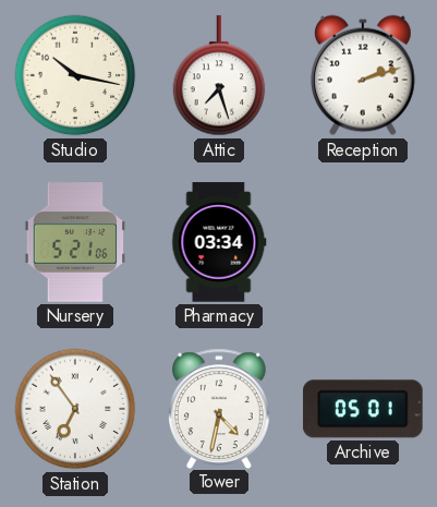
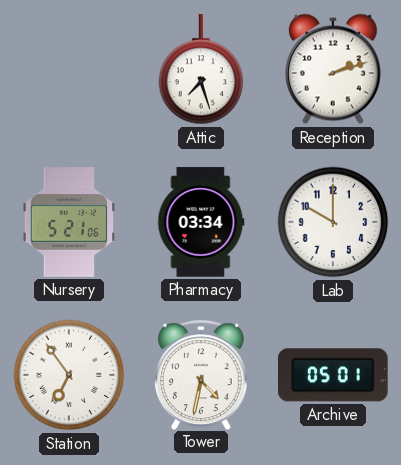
Studio: 10:17 -> none (75, 75)
Lab: none -> 10:00 (333, 222)
